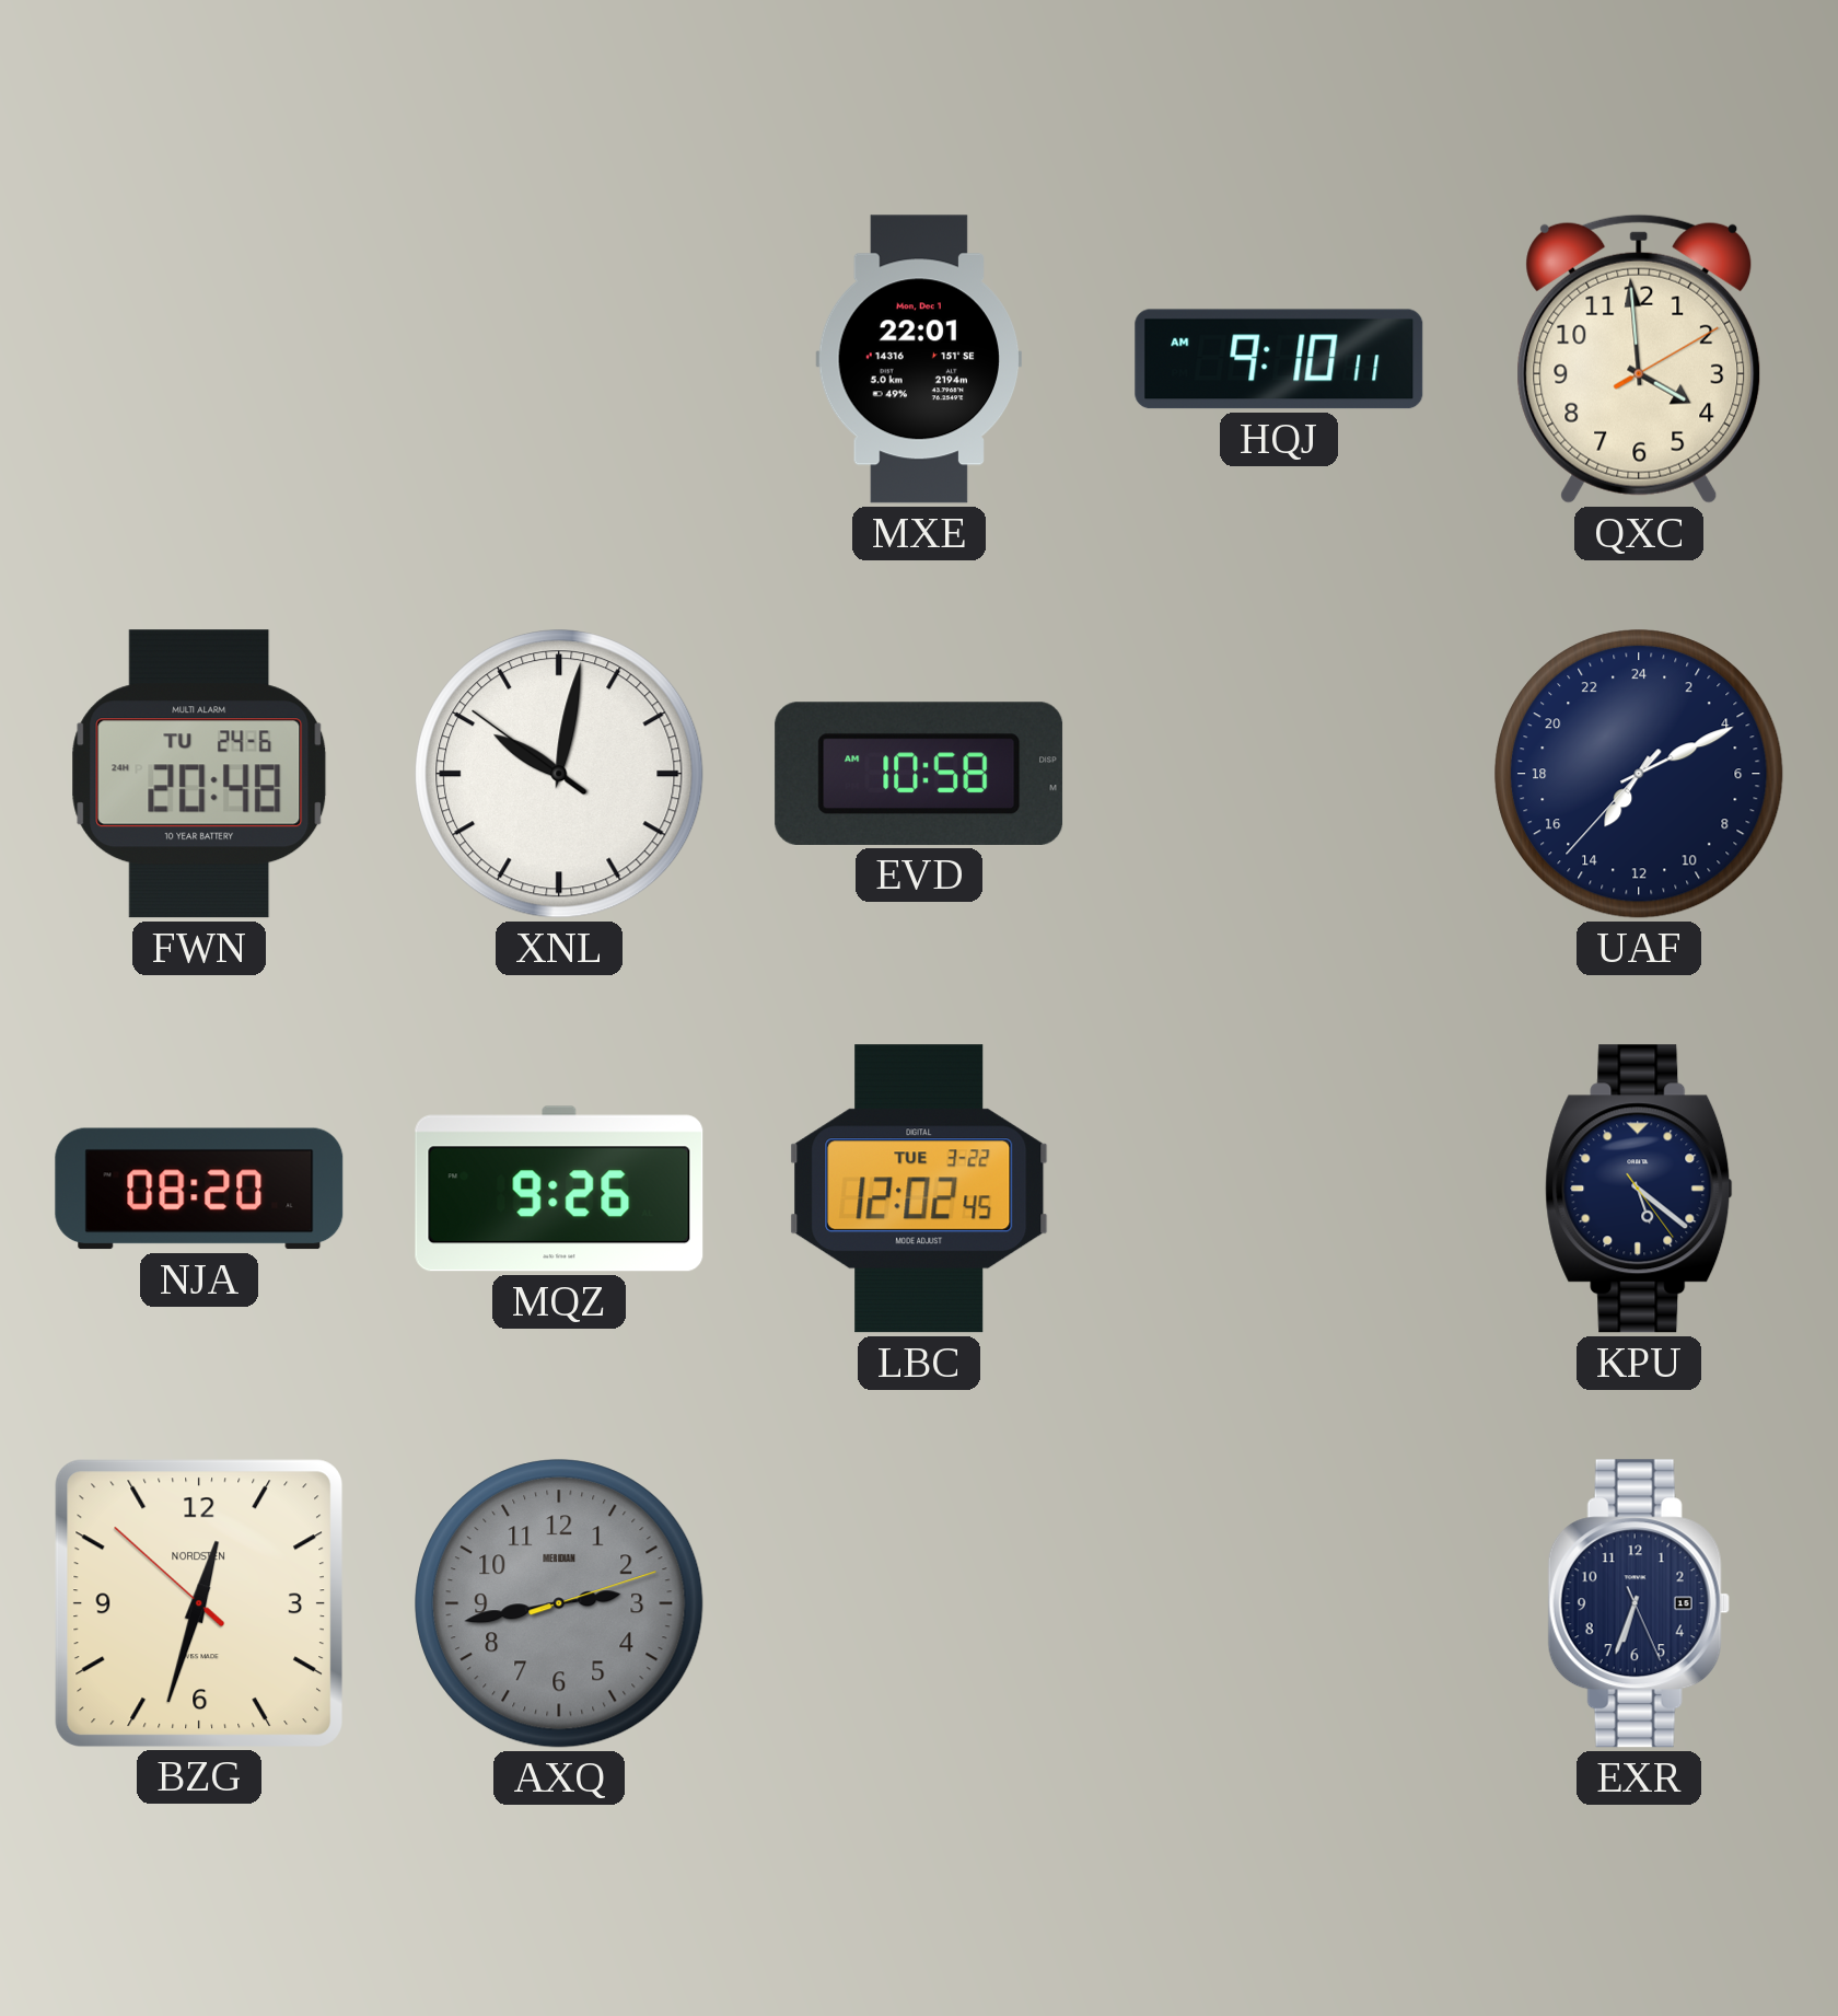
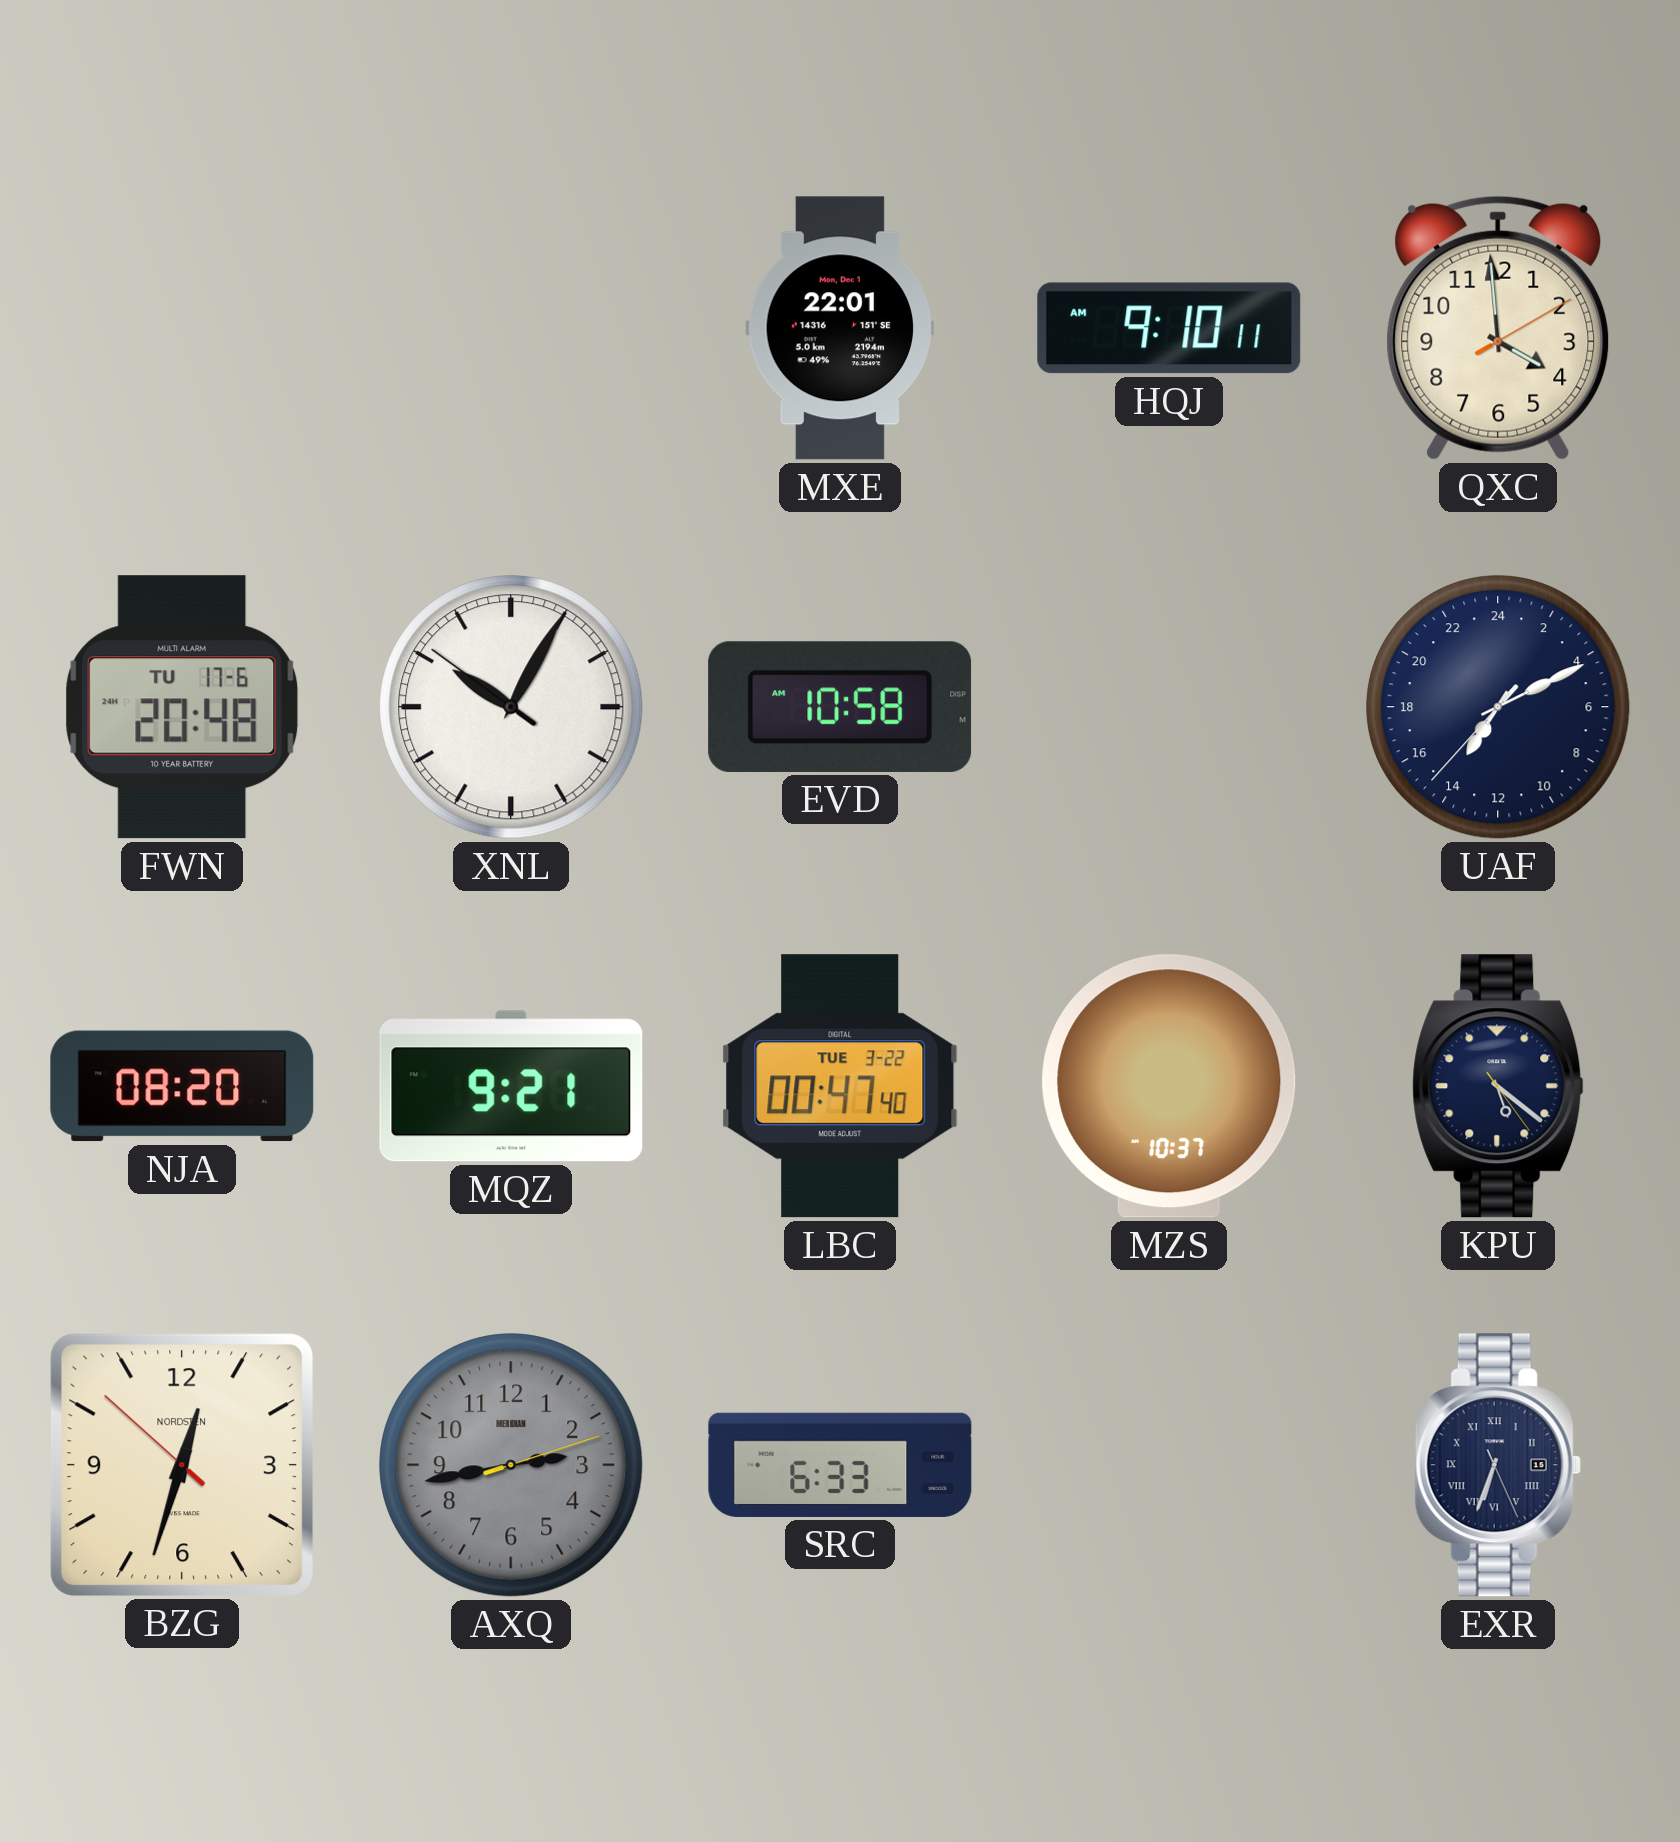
FWN date: TU 24-6 -> TU 17-6 (182, 707)
XNL: 10:01 -> 10:04 (511, 707)
MQZ: 9:26 -> 9:21 (511, 1086)
LBC: 12:02 -> 00:47 (840, 1086)
MZS: none -> 10:37 (1169, 1086)
SRC: none -> 6:33 (840, 1465)
EXR numerals: Arabic -> Roman (1498, 1465)
